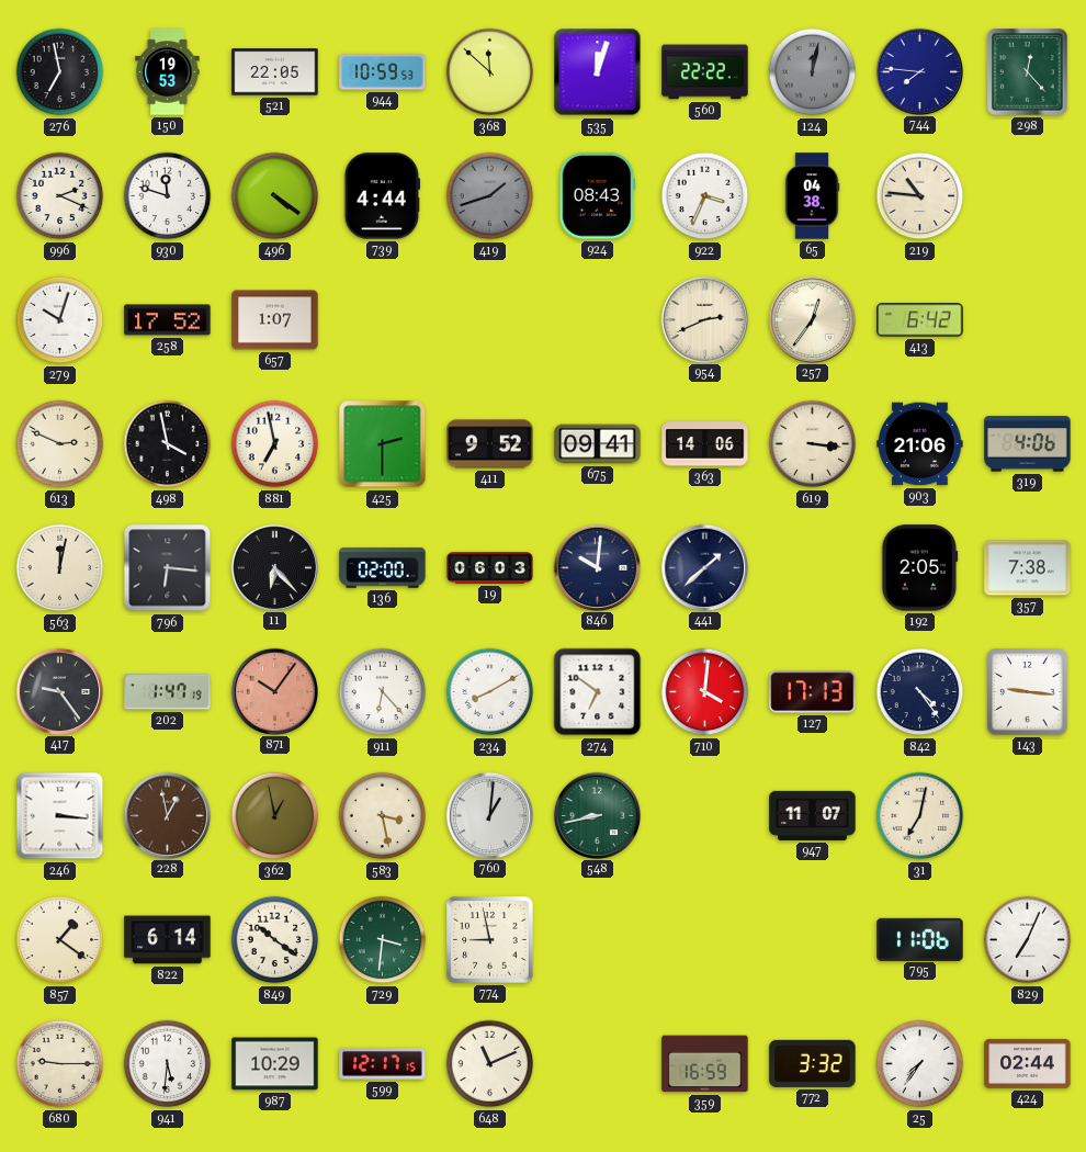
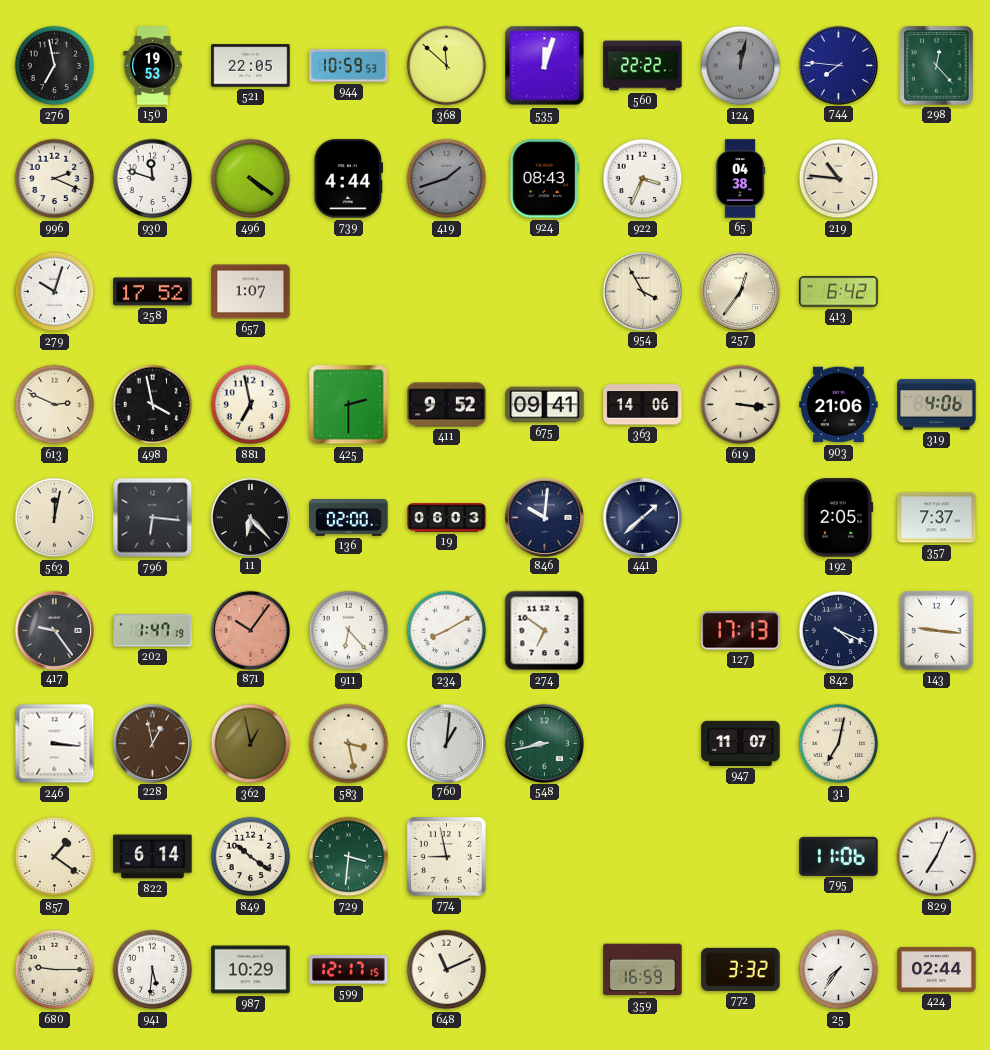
954: 2:41 -> 3:55 (642, 291)
357: 7:38 -> 7:37 (937, 518)
710: 4:01 -> none (705, 692)
842: 4:24 -> 4:19 (839, 631)
